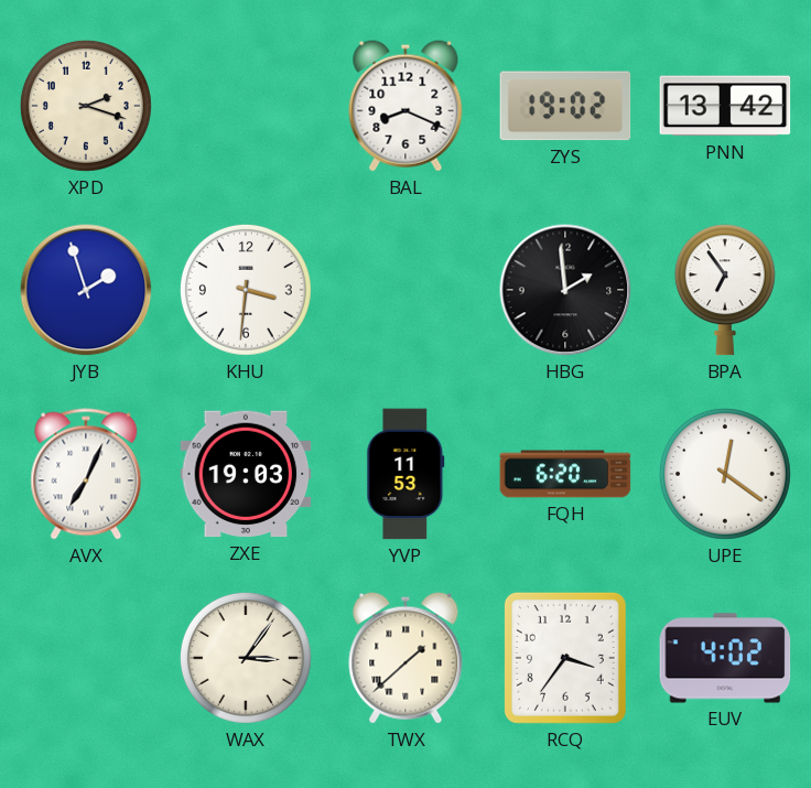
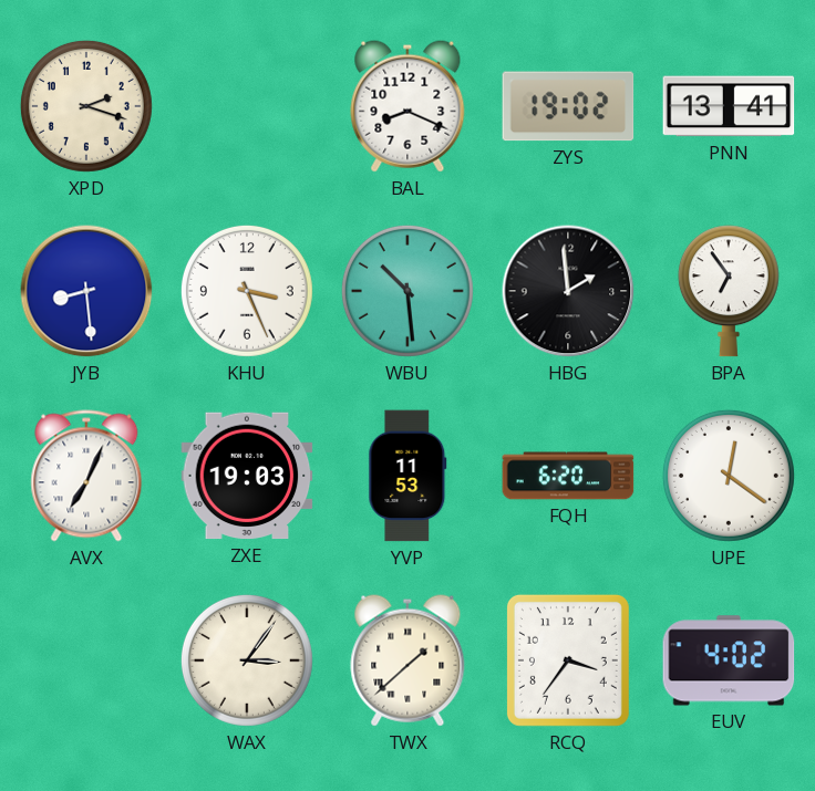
PNN: 13:42 -> 13:41 (729, 106)
JYB: 1:57 -> 8:29 (86, 291)
KHU: 3:31 -> 3:26 (247, 291)
WBU: none -> 10:29 (407, 291)
